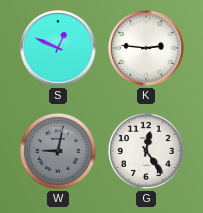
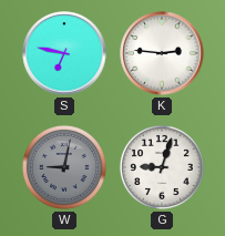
S: 12:49 -> 6:47 (64, 53)
G: 12:24 -> 9:03 (162, 167)
